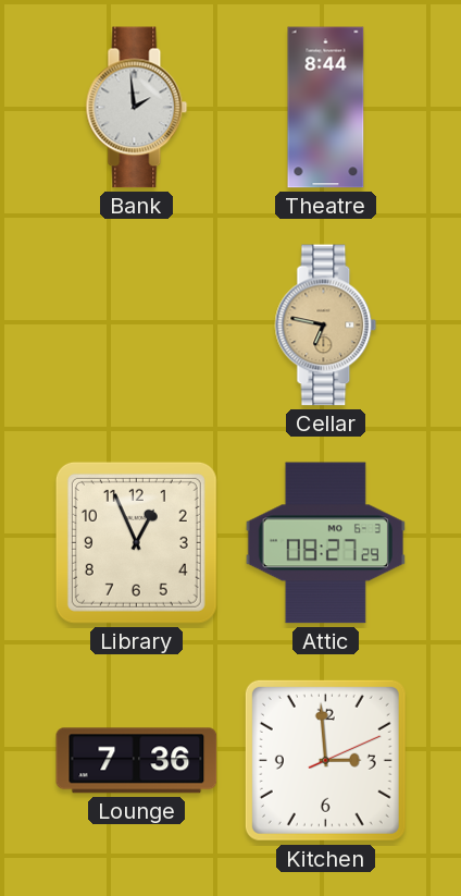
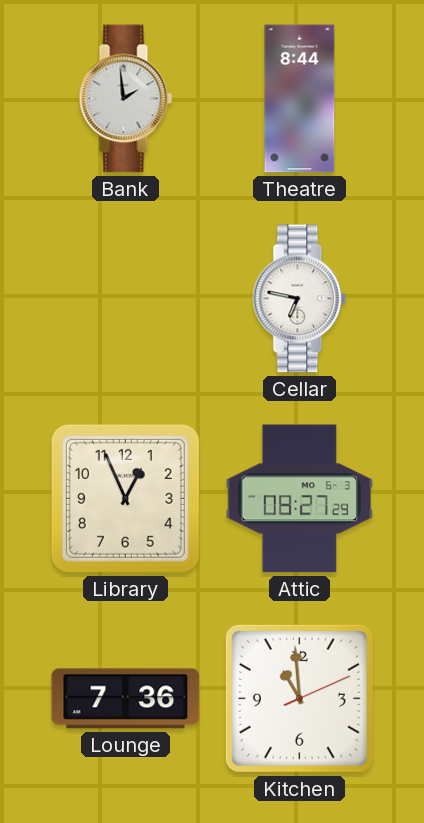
Cellar dial: champagne -> white (300, 299)
Kitchen: 2:59 -> 10:59 (299, 698)
